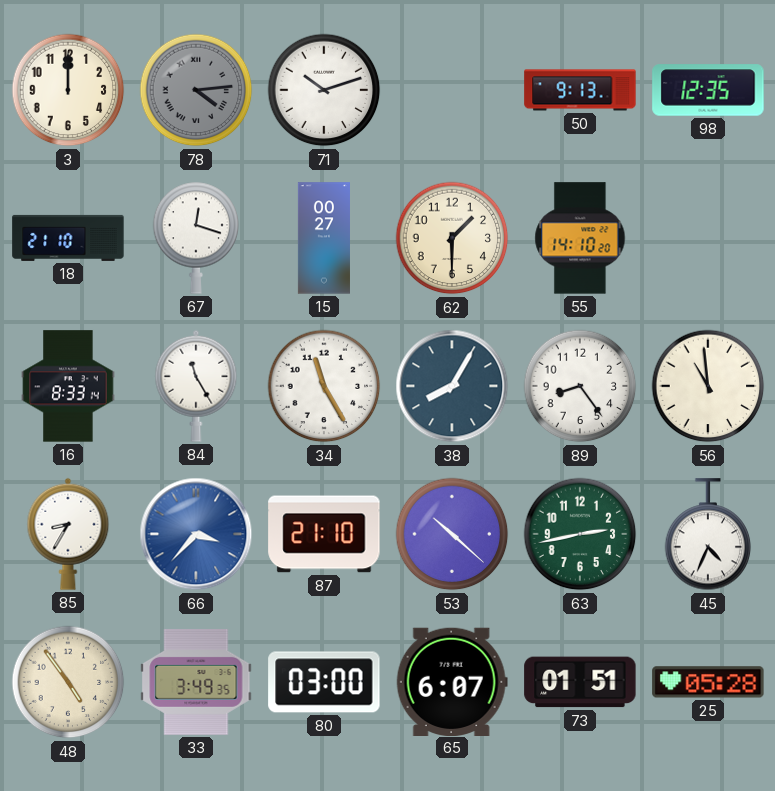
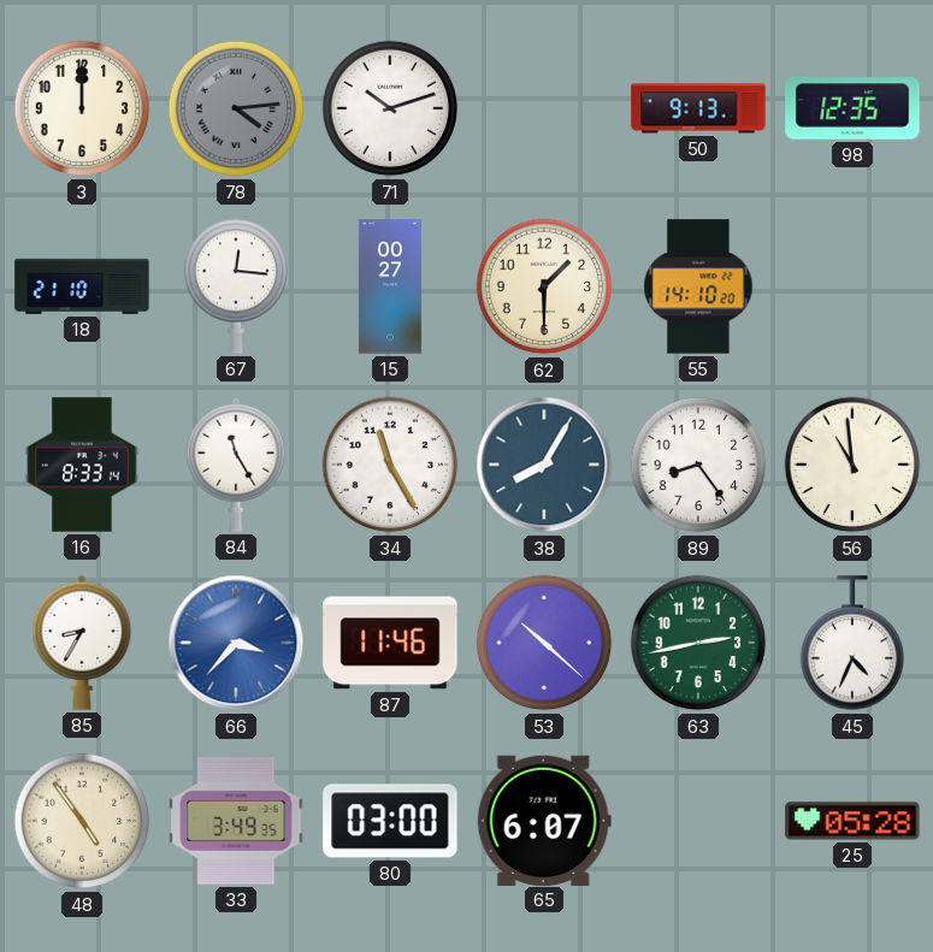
67: 12:18 -> 12:16 (236, 286)
87: 21:10 -> 11:46 (390, 643)
73: 01:51 -> none (580, 682)
